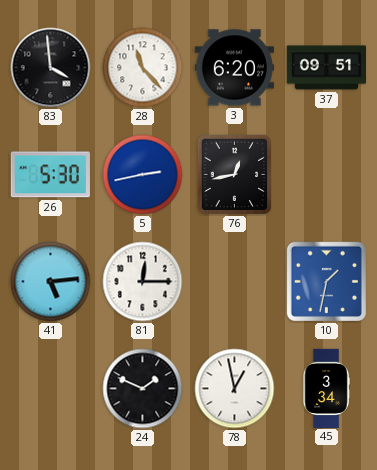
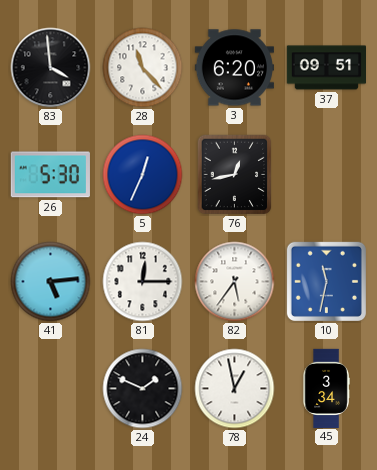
5: 2:43 -> 12:34 (143, 175)
82: none -> 5:36 (235, 282)
10: 1:32 -> 11:32 (326, 281)
